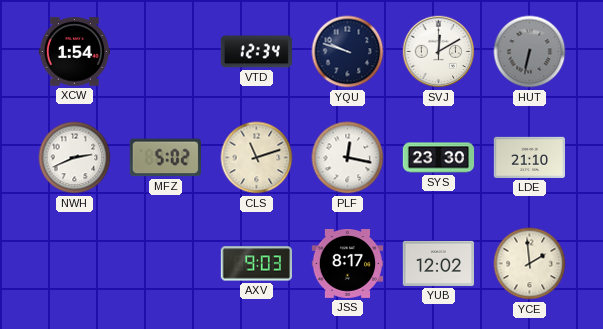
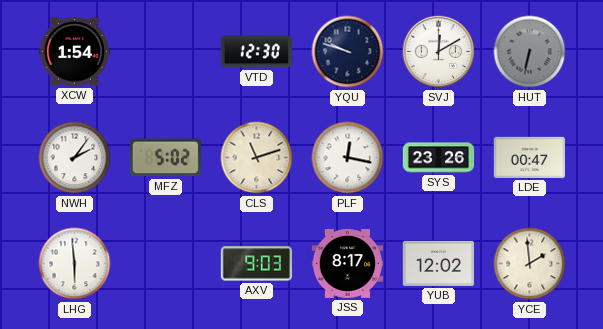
VTD: 12:34 -> 12:30 (256, 52)
NWH: 2:41 -> 2:06 (75, 158)
SYS: 23:30 -> 23:26 (439, 158)
LDE: 21:10 -> 00:47 (529, 157)
LHG: none -> 5:59 (75, 264)
